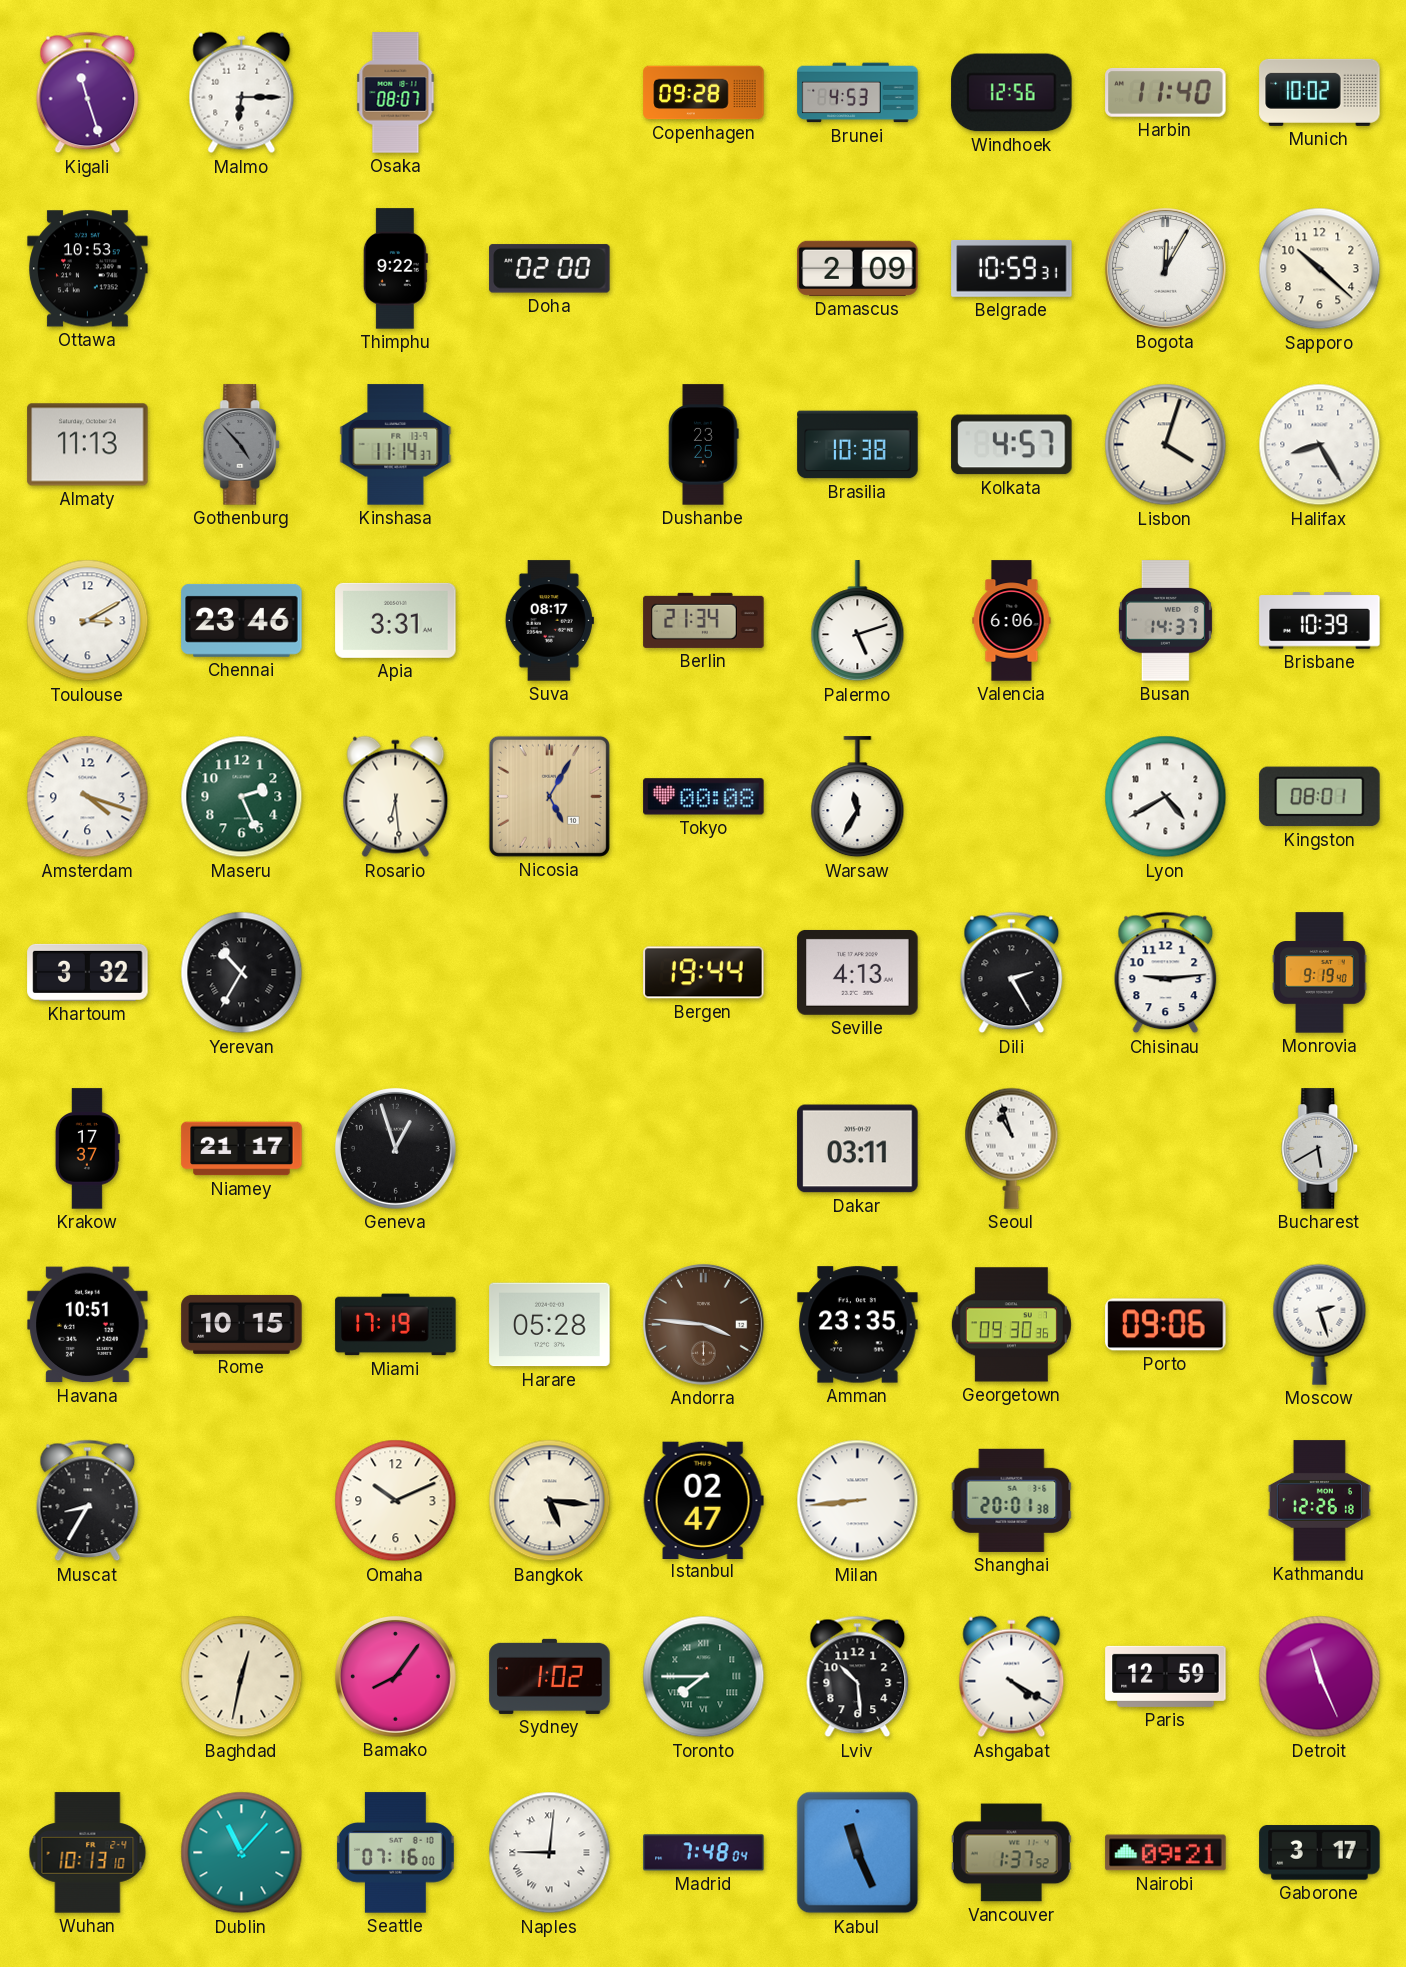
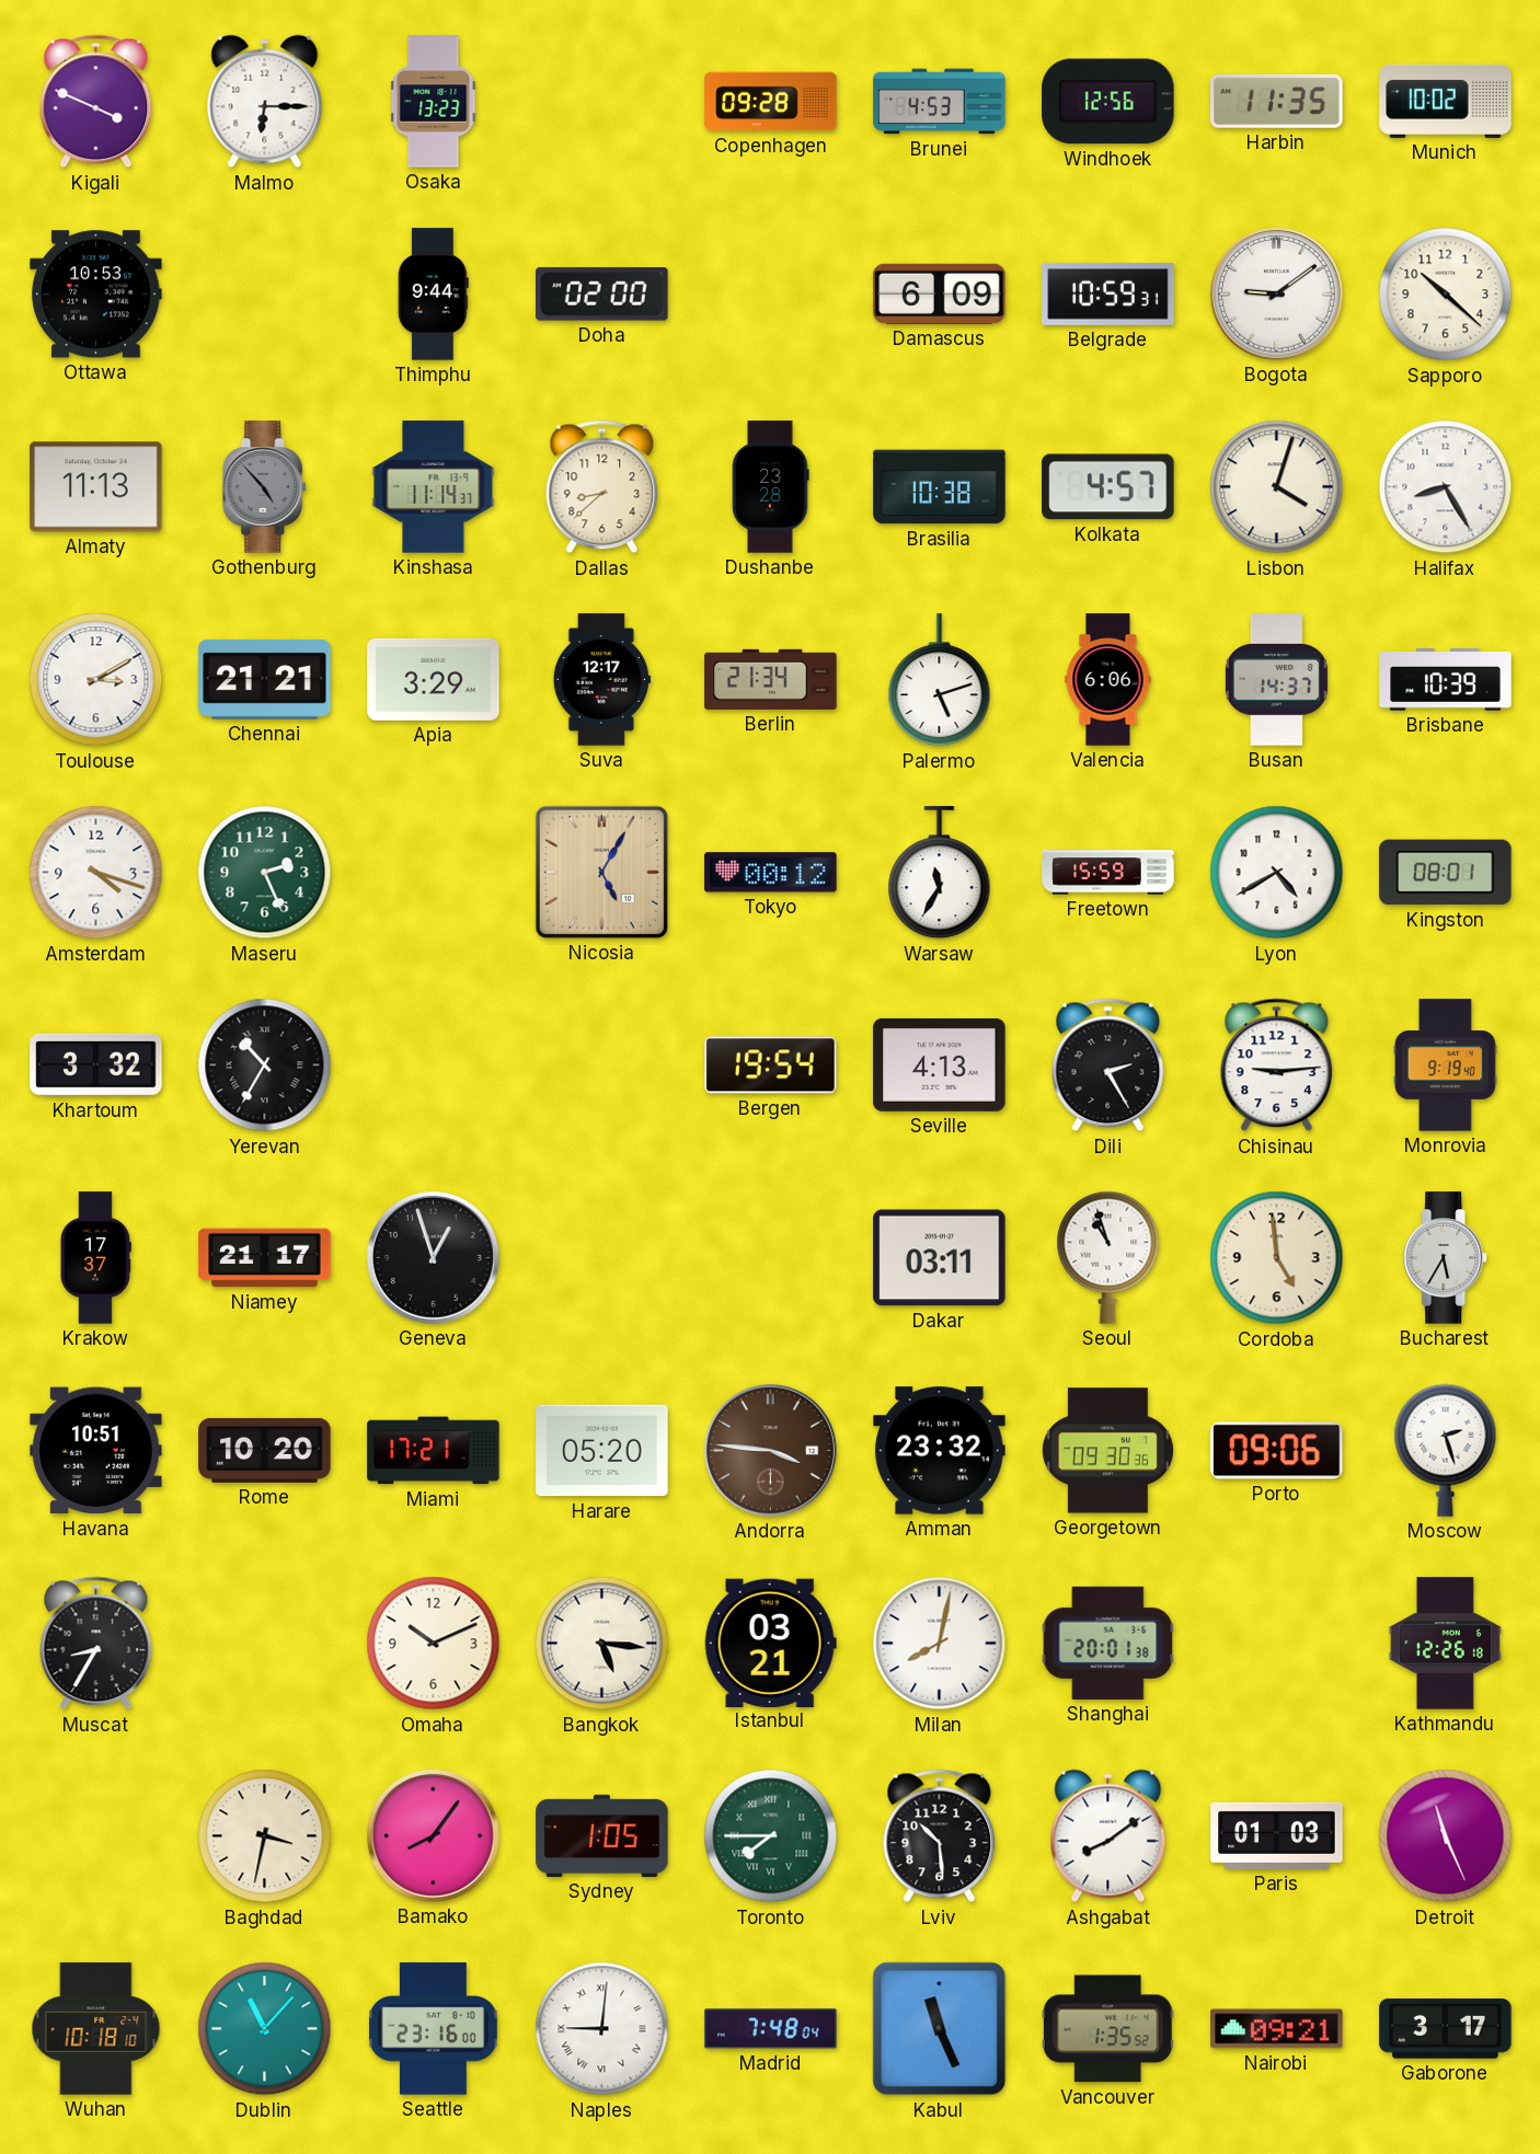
Kigali: 11:27 -> 3:49 (96, 102)
Osaka: 08:07 -> 13:23 (434, 102)
Harbin: 11:40 -> 11:35 (1277, 102)
Thimphu: 9:22 -> 9:44 (433, 295)
Damascus: 2:09 -> 6:09 (940, 293)
Bogota: 12:05 -> 9:09 (1276, 293)
Dallas: none -> 8:38 (602, 487)
Dushanbe: 23:25 -> 23:28 (771, 487)
Chennai: 23:46 -> 21:21 (265, 679)
Apia: 3:31 -> 3:29 (434, 679)
Suva: 08:17 -> 12:17 (601, 680)
Rosario: 6:29 -> none (396, 797)
Tokyo: 00:08 -> 00:12 (771, 873)
Freetown: none -> 15:59 (1108, 873)
Bergen: 19:44 -> 19:54 (771, 1066)
Cordoba: none -> 4:59 (1277, 1258)
Bucharest: 5:40 -> 5:35 (1446, 1258)
Rome: 10:15 -> 10:20 (265, 1450)
Miami: 17:19 -> 17:21 (434, 1451)
Harare: 05:28 -> 05:20 (602, 1451)
Amman: 23:35 -> 23:32 (940, 1451)
Istanbul: 02:47 -> 03:21 (770, 1643)
Milan: 8:44 -> 8:02 (940, 1644)
Baghdad: 12:32 -> 3:32 (265, 1836)
Sydney: 1:02 -> 1:05 (602, 1835)
Ashgabat: 4:20 -> 8:09 (1108, 1836)
Paris: 12:59 -> 01:03 (1277, 1835)
Wuhan: 10:13 -> 10:18 (96, 2029)
Seattle: 07:16 -> 23:16 (433, 2029)
Vancouver: 1:37 -> 1:35 (1107, 2029)
